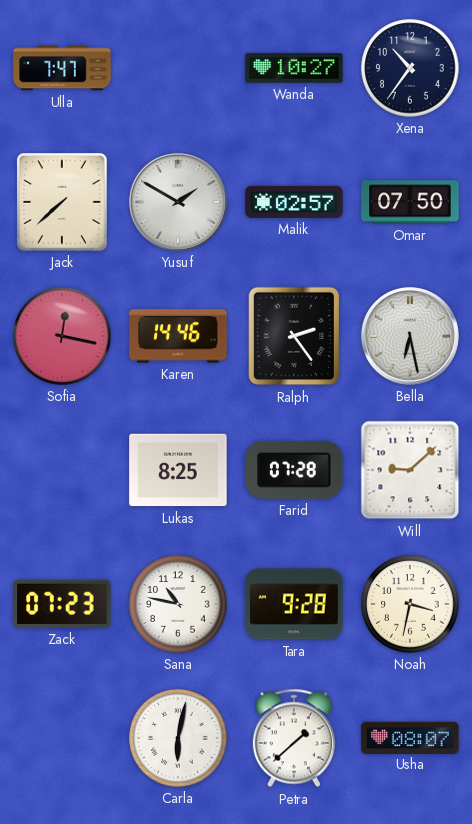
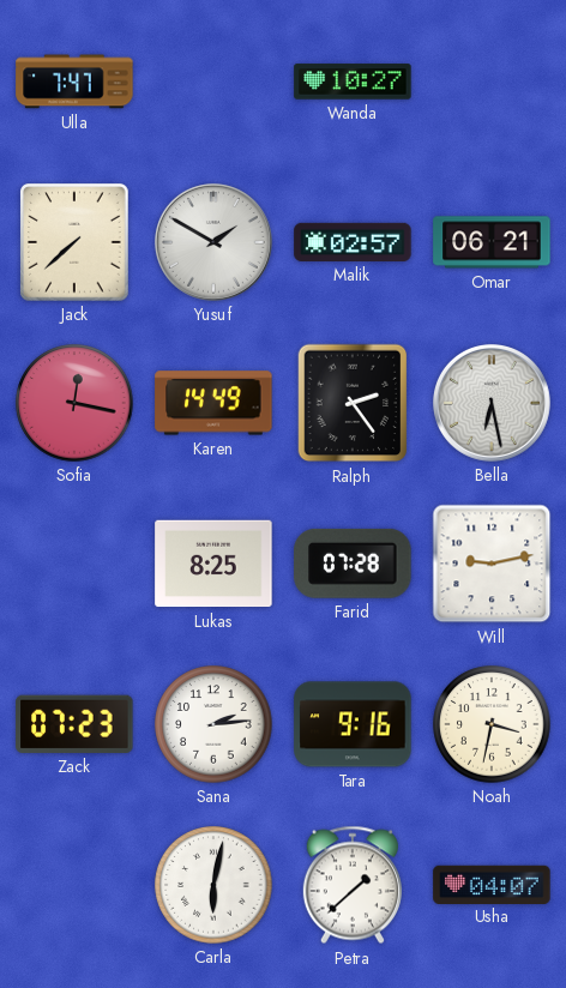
Xena: 10:36 -> none (410, 68)
Omar: 07:50 -> 06:21 (492, 242)
Karen: 14:46 -> 14:49 (213, 403)
Will: 9:08 -> 9:13 (492, 564)
Sana: 10:47 -> 2:14 (213, 724)
Tara: 9:28 -> 9:16 (353, 724)
Usha: 08:07 -> 04:07 (492, 884)
